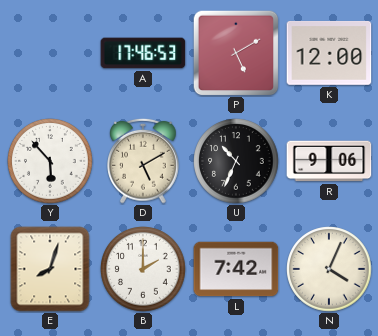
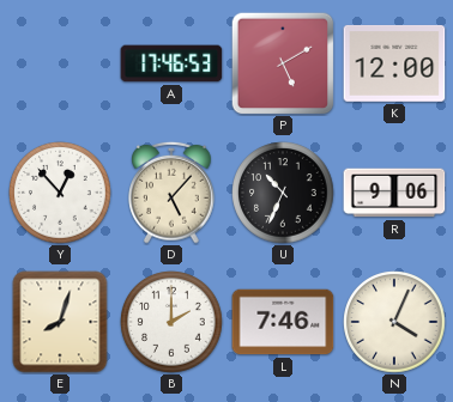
Y: 5:53 -> 12:53 (60, 193)
D: 5:10 -> 5:07 (171, 193)
L: 7:42 -> 7:46 (283, 322)
